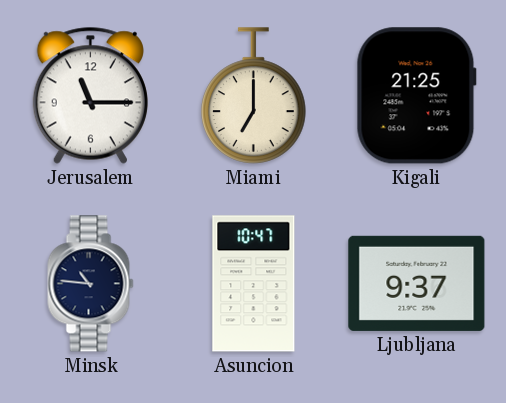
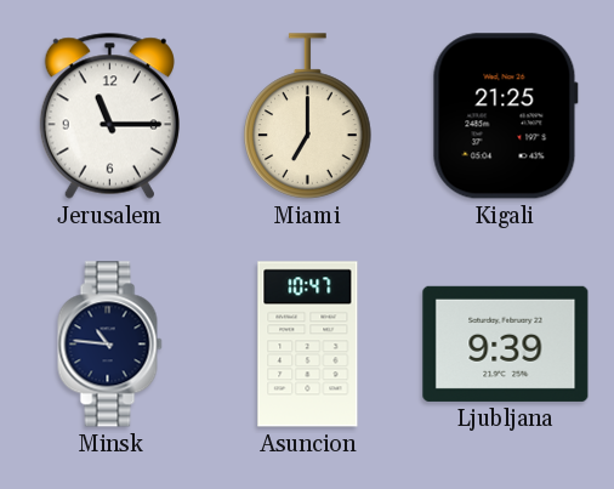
Ljubljana: 9:37 -> 9:39 (506, 343)
